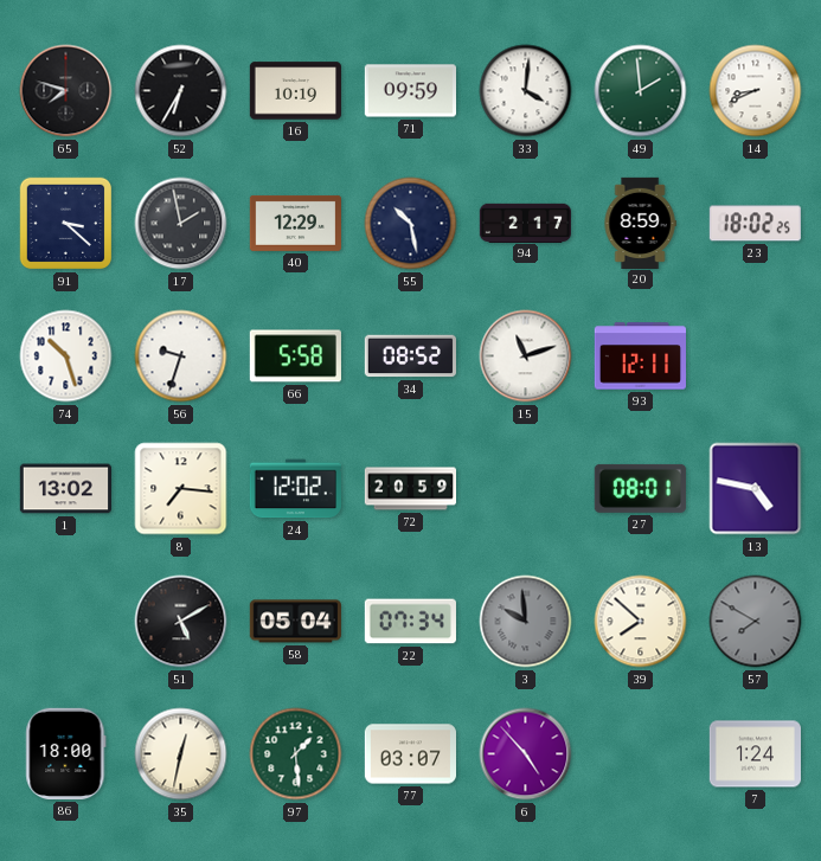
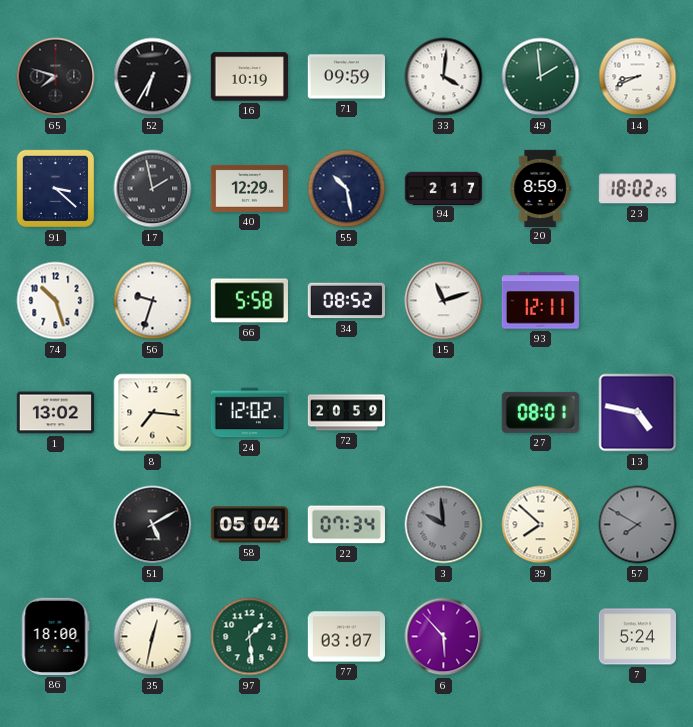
6: 4:53 -> 5:53 (444, 637)
7: 1:24 -> 5:24 (637, 637)
